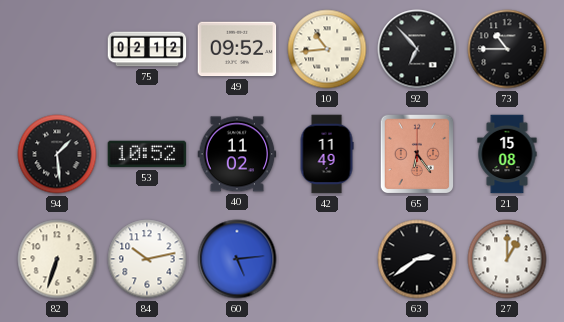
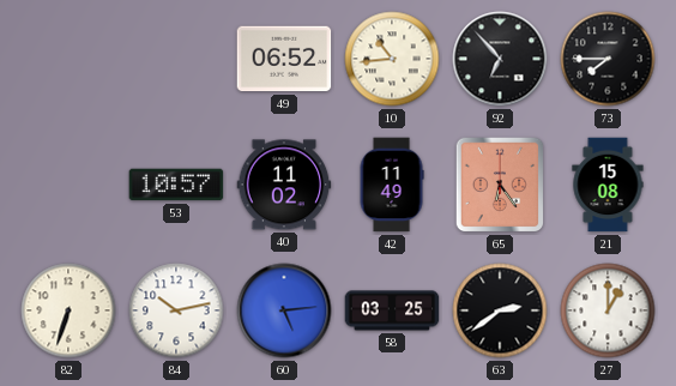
75: 02:12 -> none (147, 49)
49: 09:52 -> 06:52 (284, 59)
73: 10:45 -> 7:45 (608, 59)
94: 1:29 -> none (57, 154)
53: 10:52 -> 10:57 (176, 185)
58: none -> 03:25 (392, 310)
